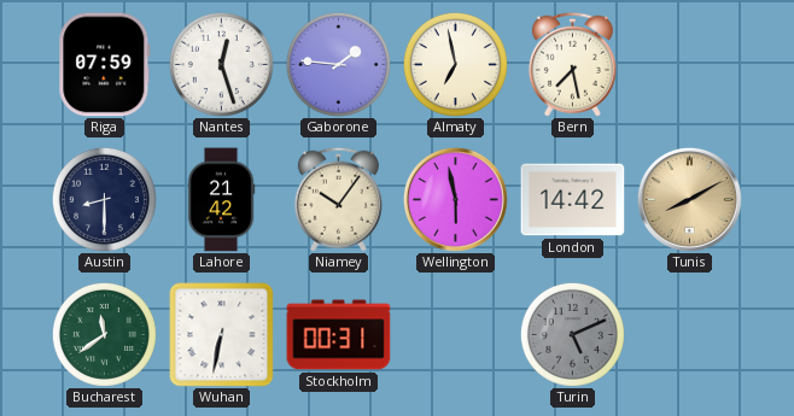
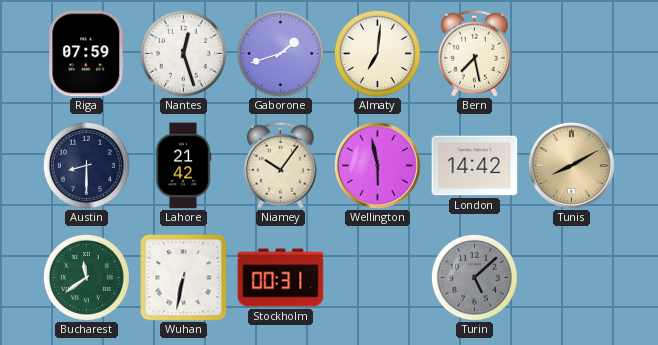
Gaborone: 1:46 -> 1:42 (280, 53)
Almaty: 6:58 -> 7:01 (377, 53)
Turin: 5:11 -> 5:08 (474, 277)
